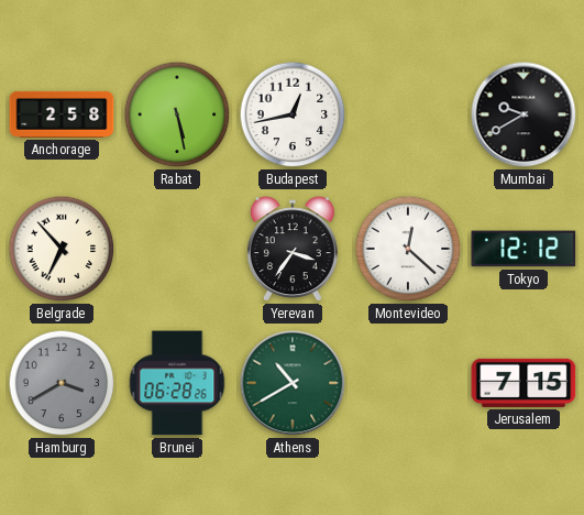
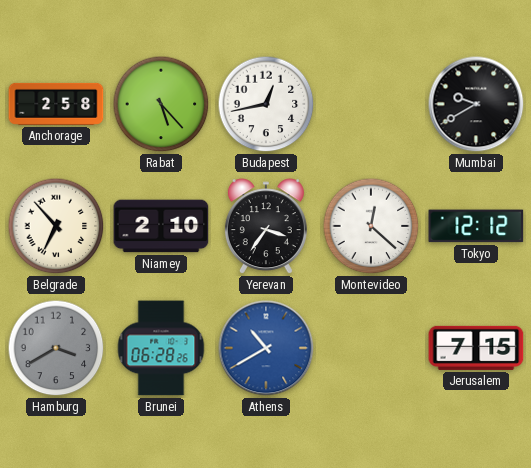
Rabat: 5:28 -> 5:23 (161, 104)
Niamey: none -> 2:10 (161, 226)
Athens dial: green -> blue (266, 348)
